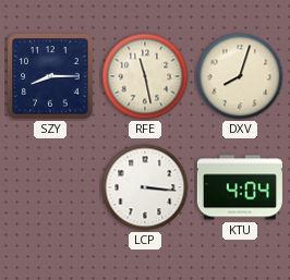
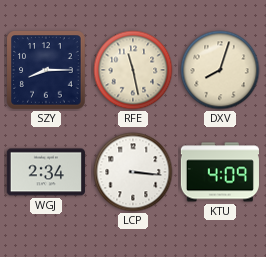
WGJ: none -> 2:34 (46, 172)
KTU: 4:04 -> 4:09 (220, 172)
